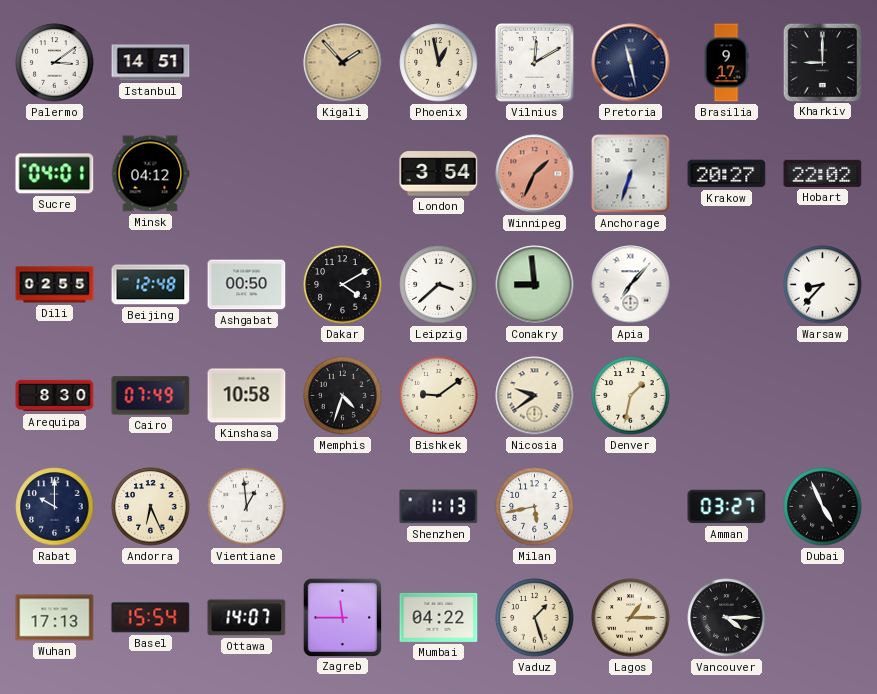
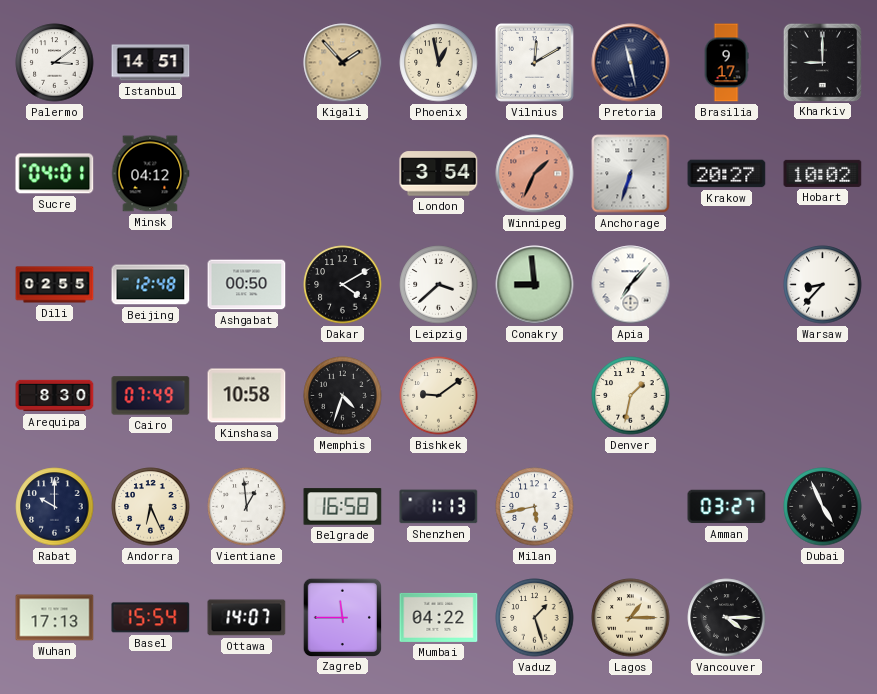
Hobart: 22:02 -> 10:02 (823, 173)
Nicosia: 9:39 -> none (535, 396)
Belgrade: none -> 16:58 (343, 507)
